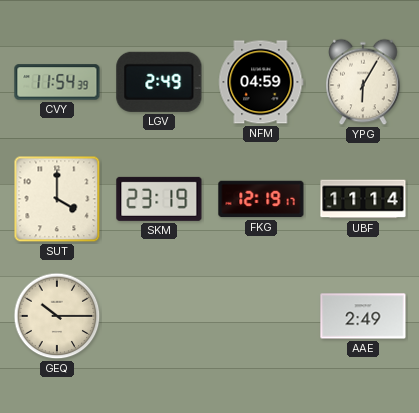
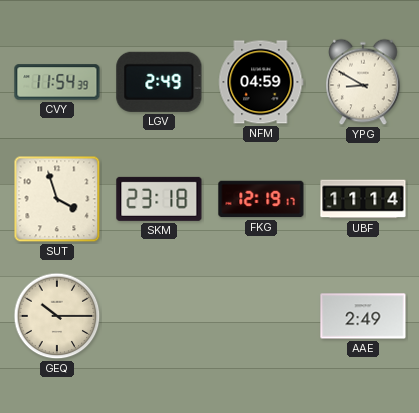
YPG: 6:05 -> 8:50 (363, 82)
SUT: 4:00 -> 3:57 (57, 199)
SKM: 23:19 -> 23:18 (159, 199)
